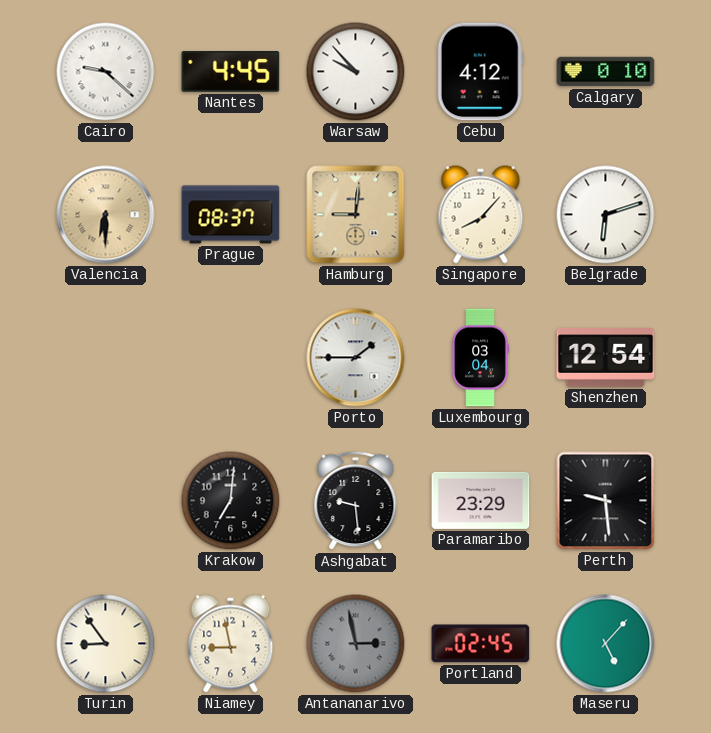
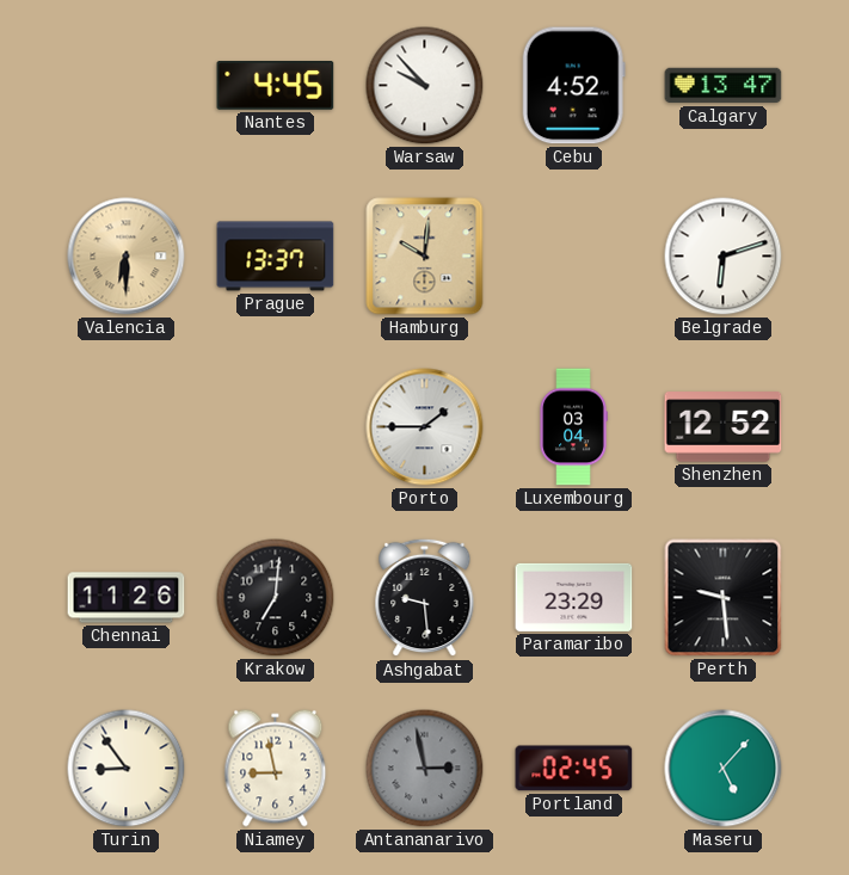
Cairo: 9:22 -> none (106, 72)
Cebu: 4:12 -> 4:52 (573, 86)
Calgary: 0:10 -> 13:47 (724, 86)
Prague: 08:37 -> 13:37 (276, 257)
Hamburg: 9:01 -> 10:01 (425, 257)
Singapore: 8:07 -> none (481, 215)
Shenzhen: 12:54 -> 12:52 (724, 427)
Chennai: none -> 11:26 (127, 598)
